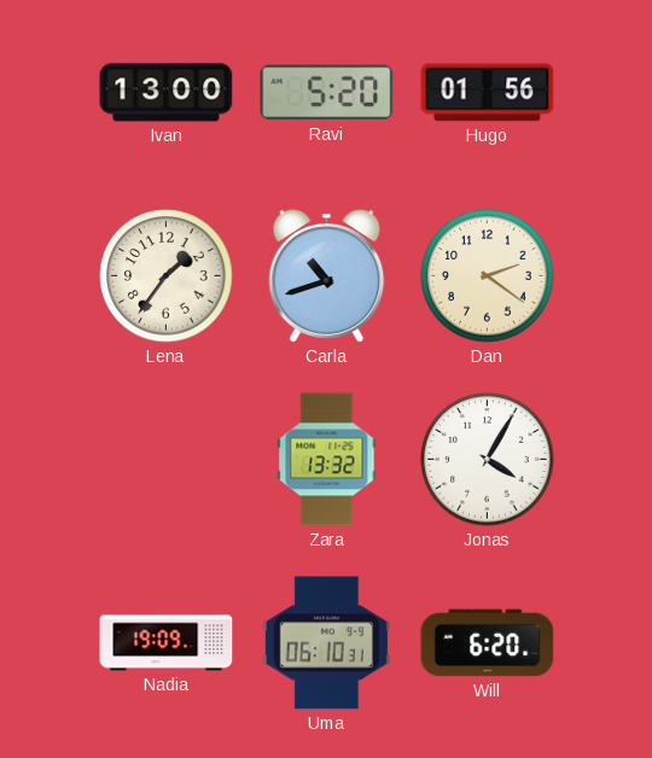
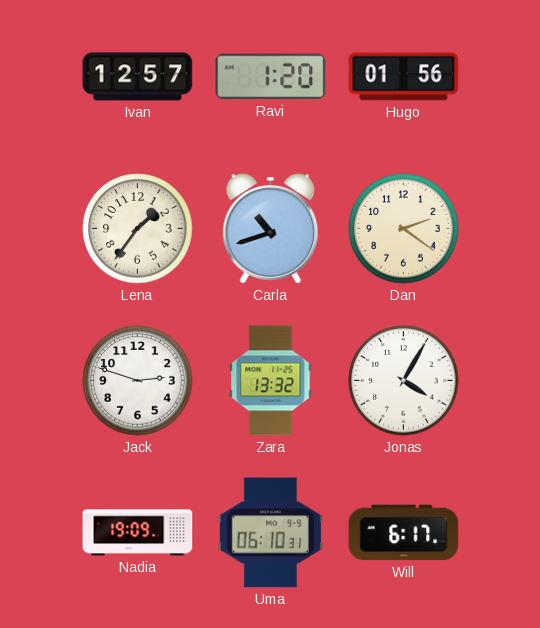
Ivan: 13:00 -> 12:57 (138, 77)
Ravi: 5:20 -> 1:20 (271, 77)
Jack: none -> 2:48 (138, 381)
Will: 6:20 -> 6:17 (404, 533)
